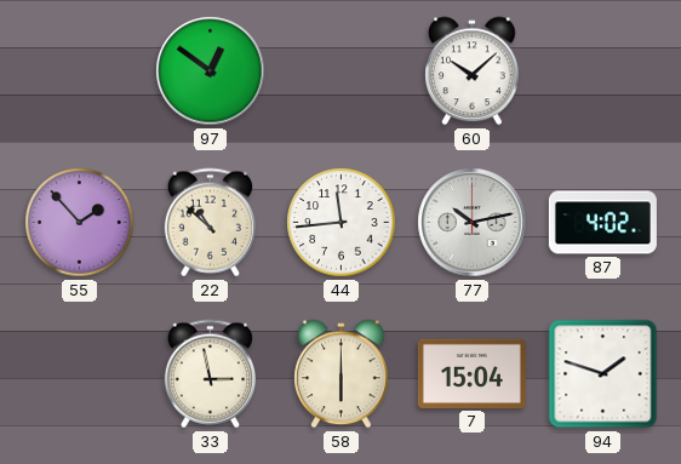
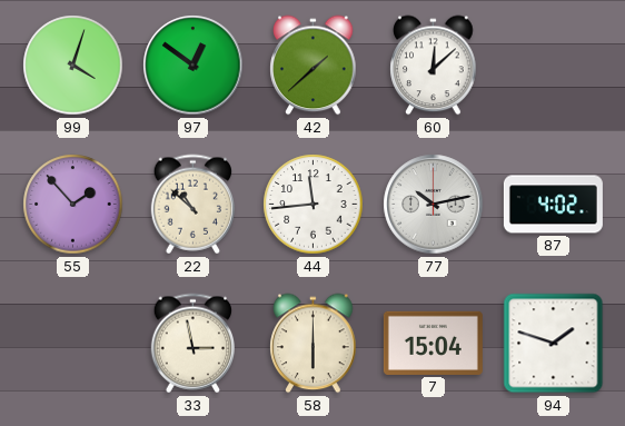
99: none -> 4:03 (73, 66)
42: none -> 1:38 (314, 66)
60: 10:08 -> 12:08 (434, 66)
